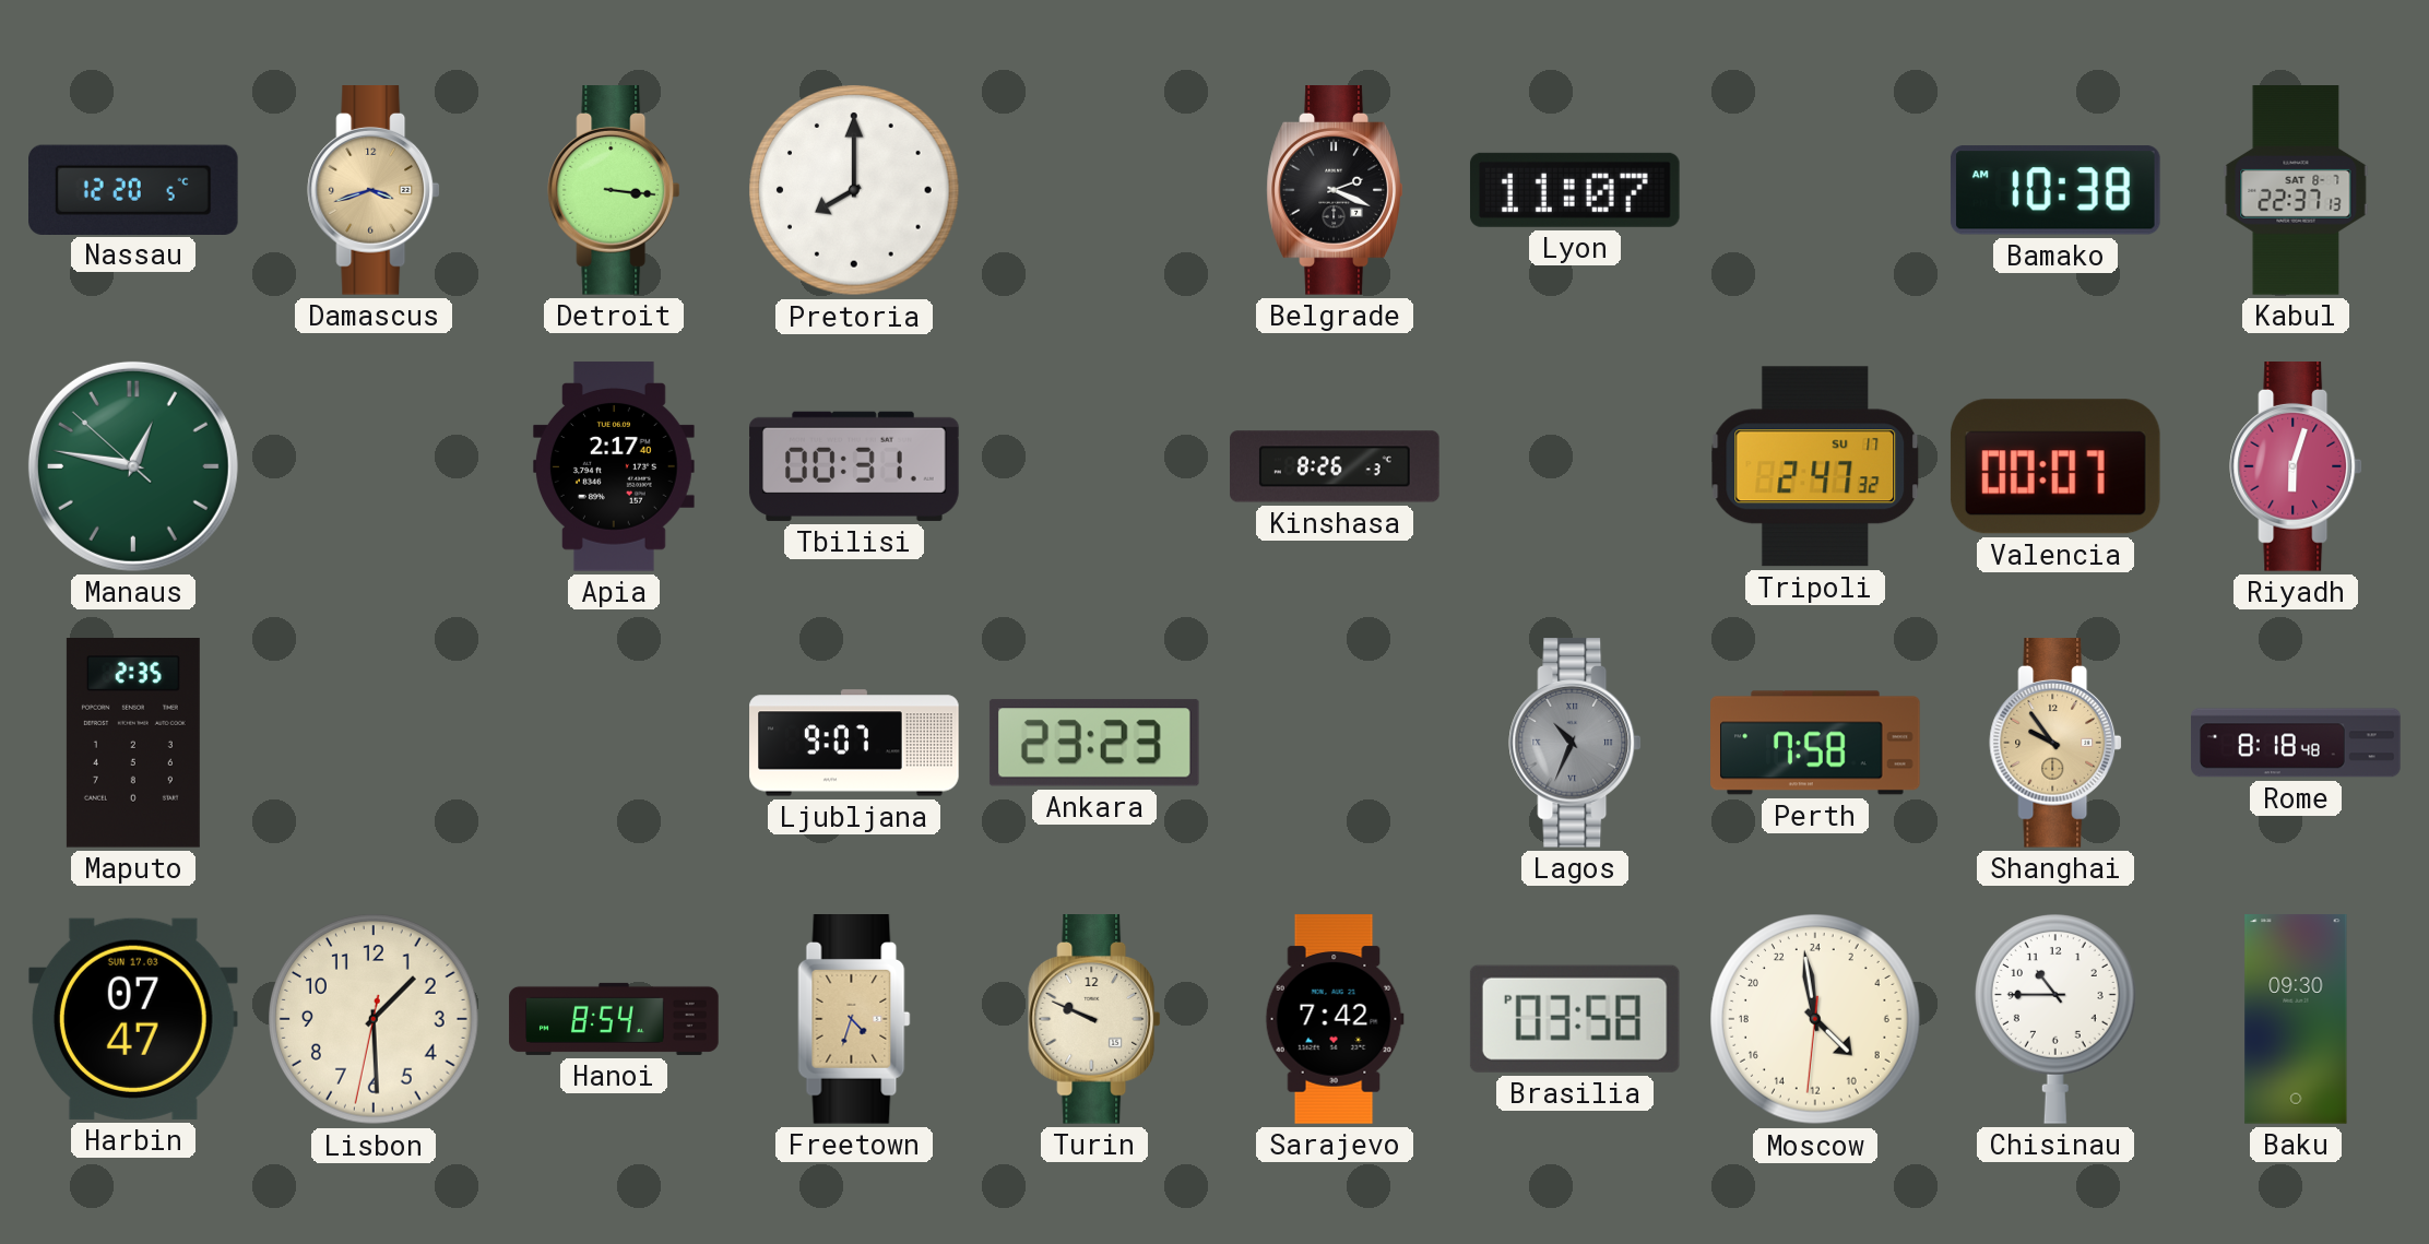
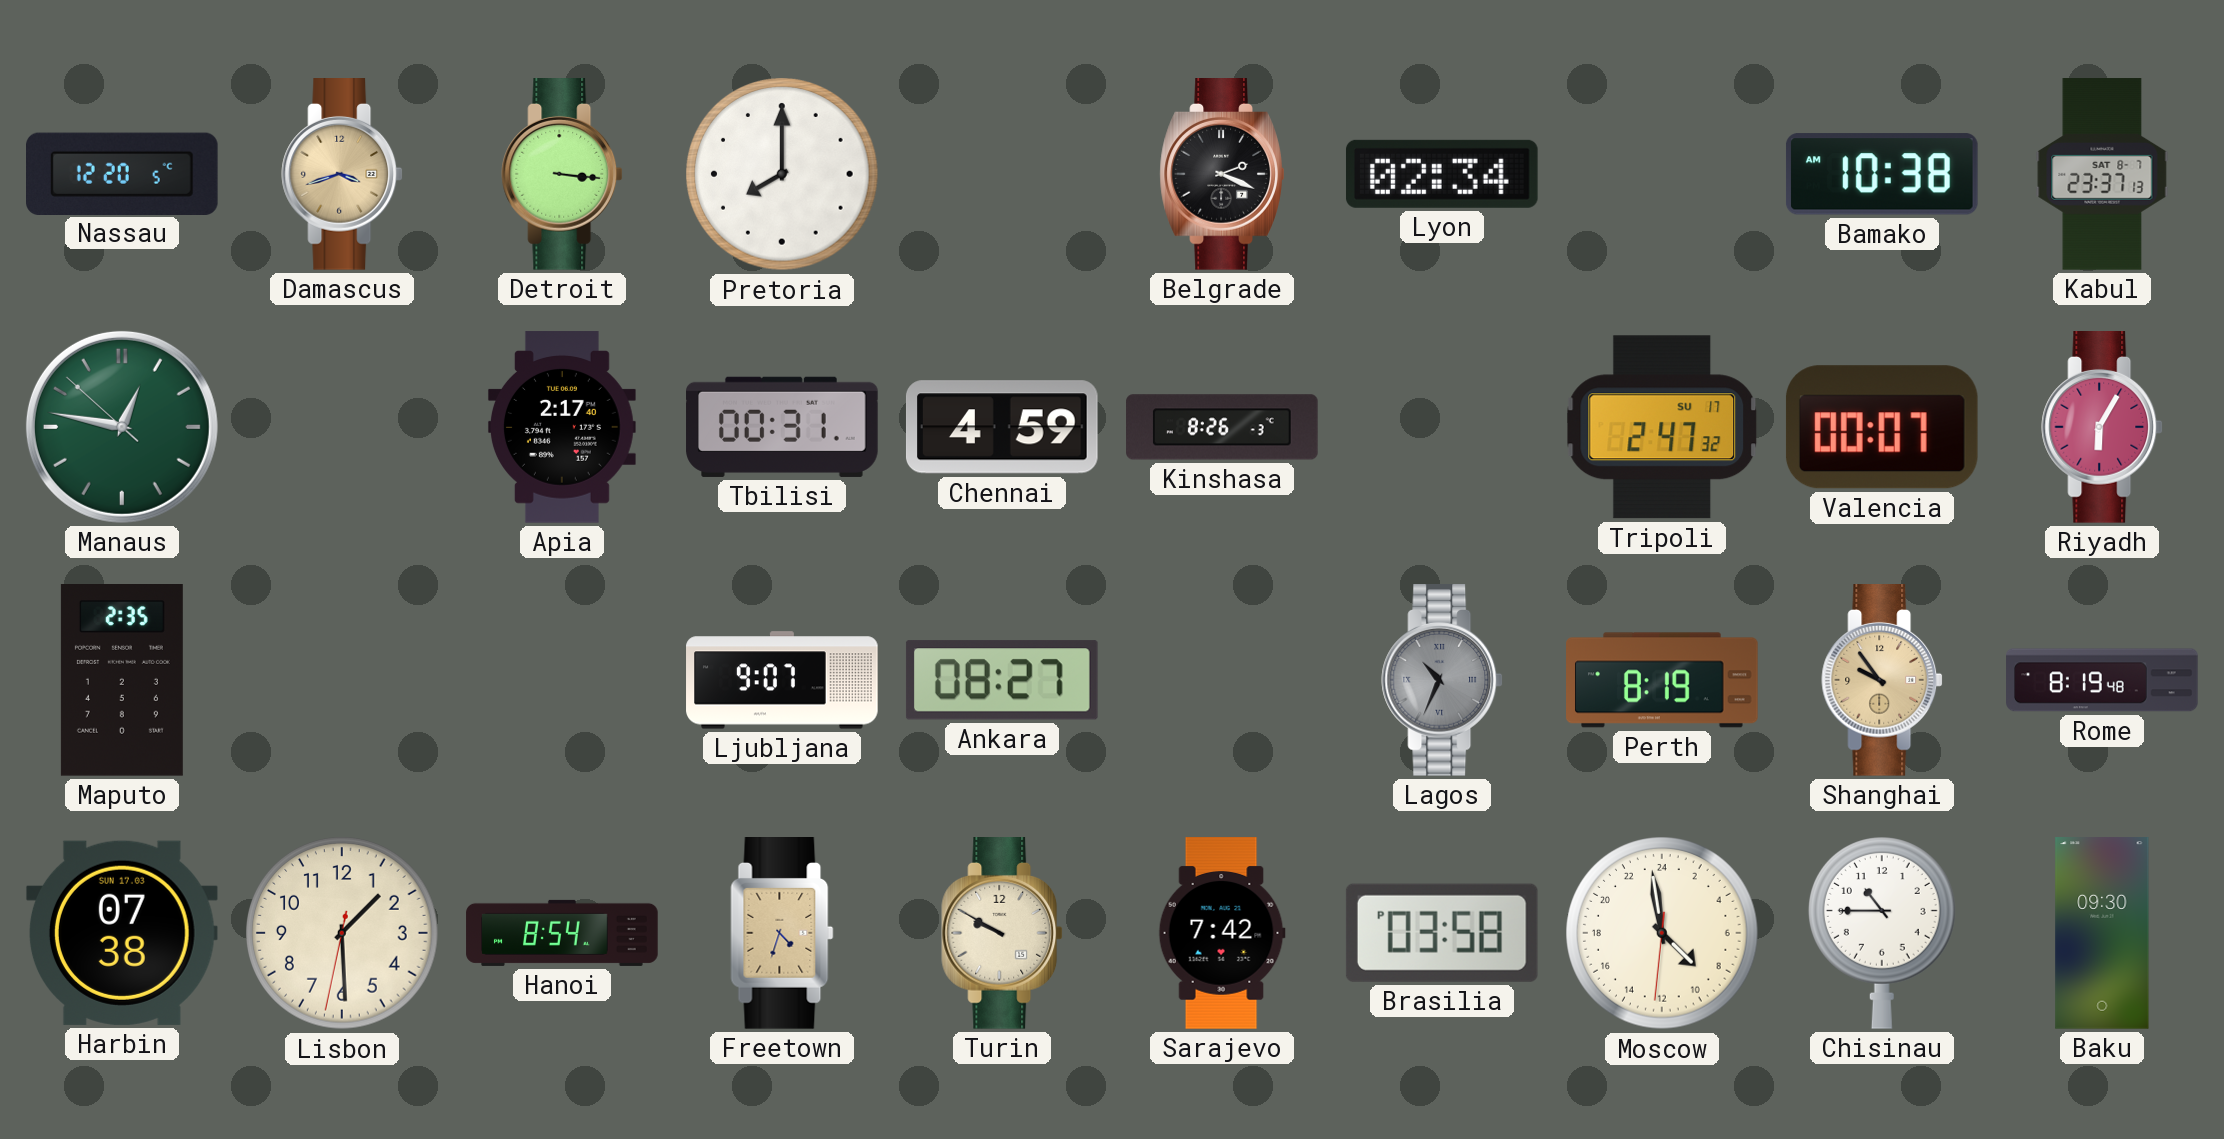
Lyon: 11:07 -> 02:34 (1442, 174)
Kabul: 22:37 -> 23:37 (2102, 174)
Chennai: none -> 4:59 (1002, 427)
Riyadh: 6:03 -> 6:05 (2102, 428)
Ankara: 23:23 -> 08:27 (1002, 680)
Perth: 7:58 -> 8:19 (1662, 680)
Rome: 8:18 -> 8:19 (2102, 680)
Harbin: 07:47 -> 07:38 (122, 933)
Turin: 9:49 -> 9:50 (1002, 934)
